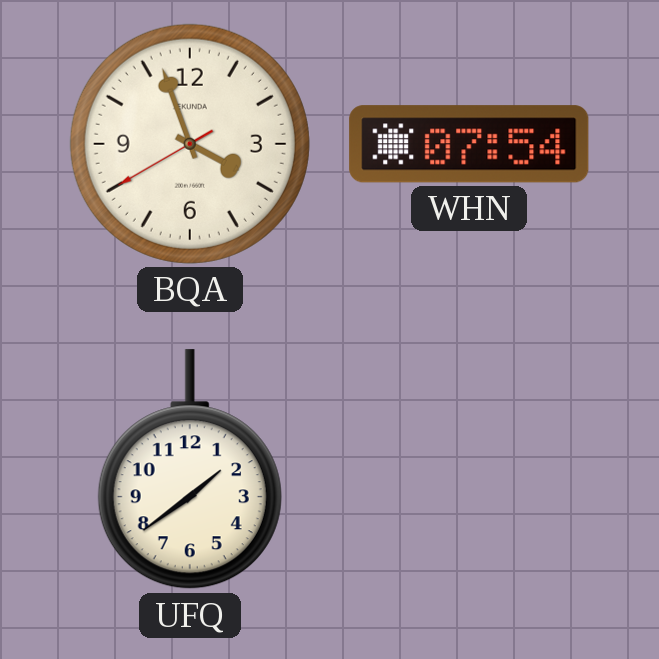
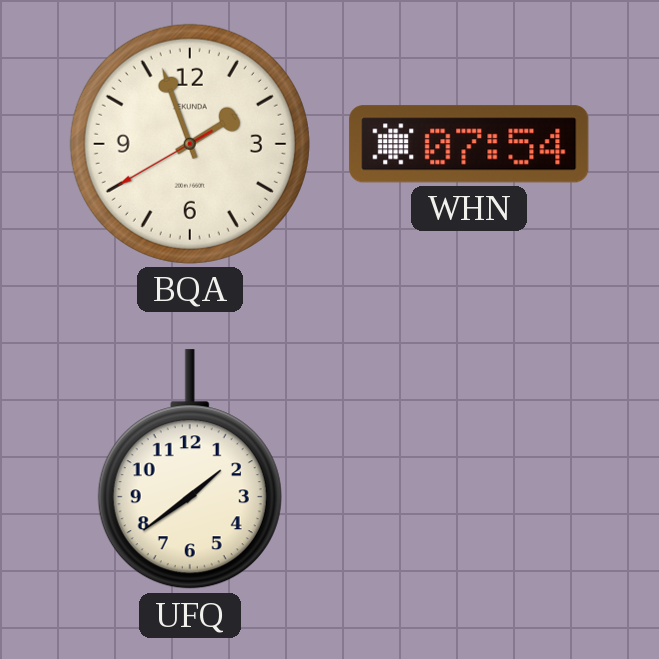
BQA: 3:56 -> 1:56 (190, 144)
